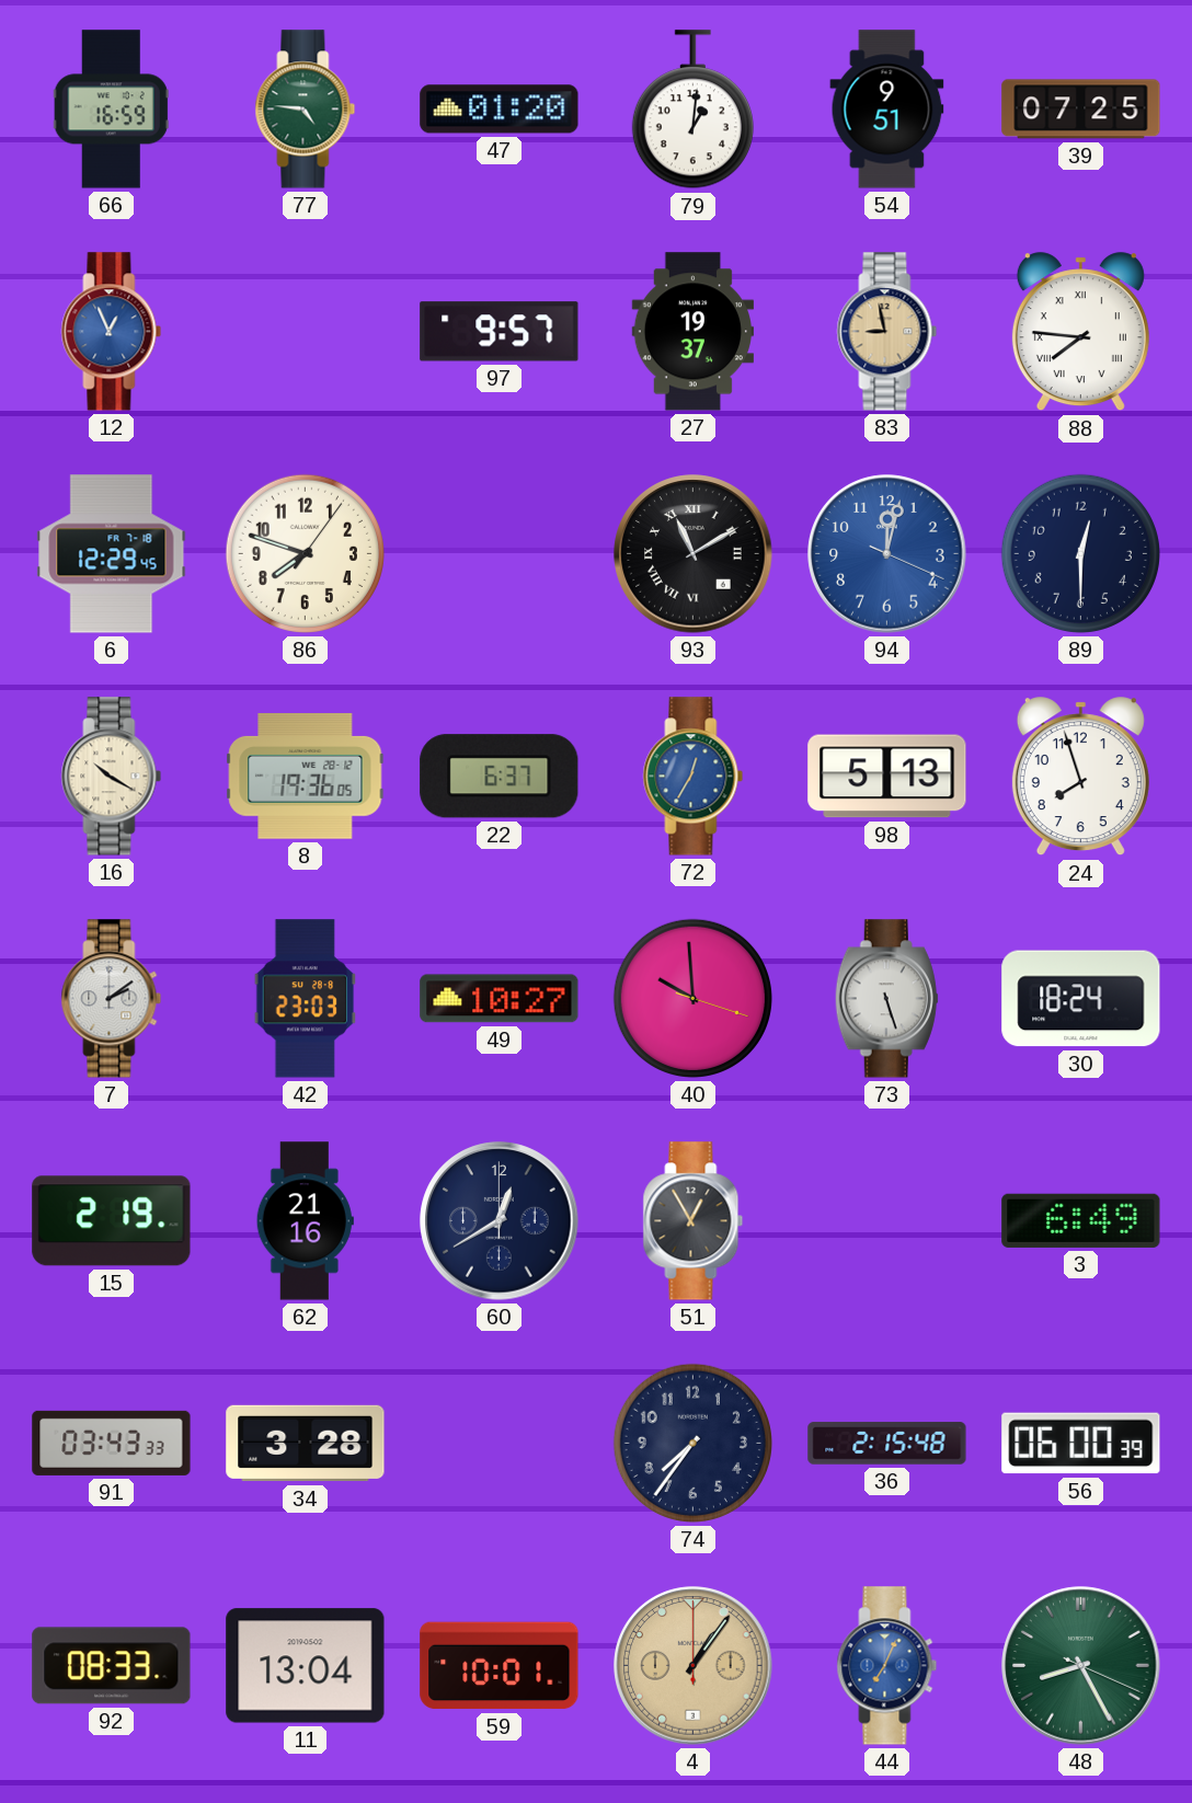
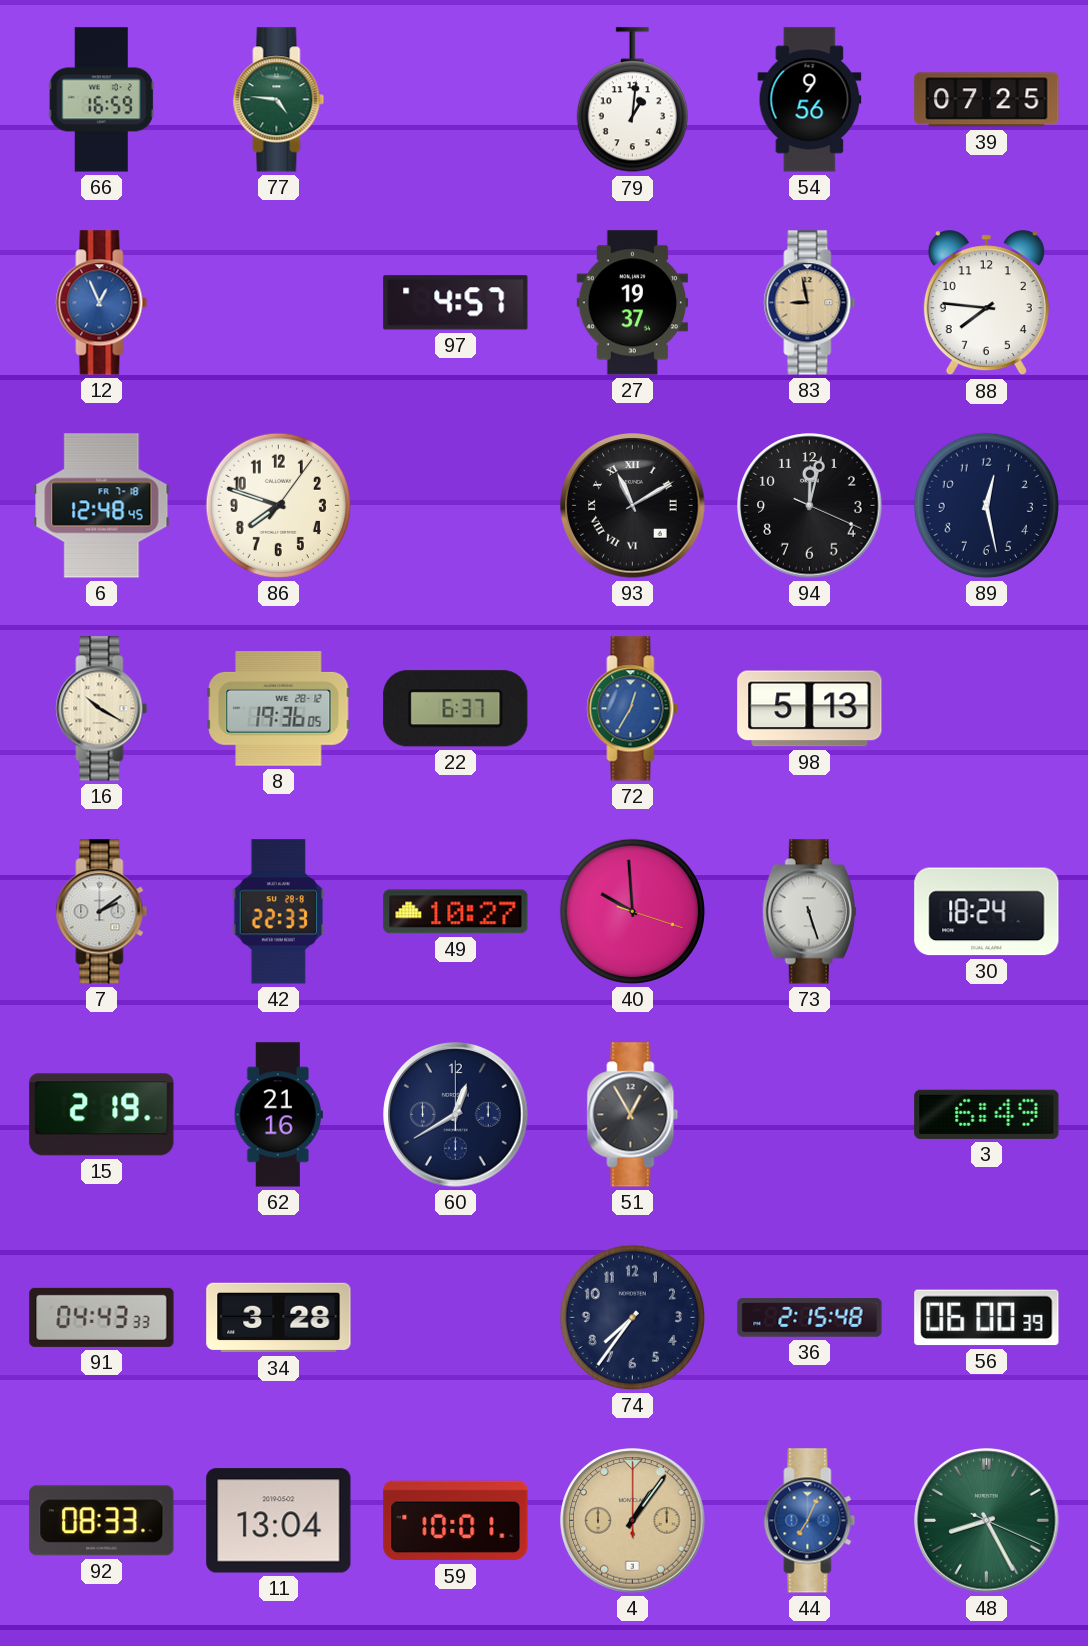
47: 01:20 -> none (500, 110)
54: 9:51 -> 9:56 (810, 100)
97: 9:57 -> 4:57 (456, 303)
88 numerals: Roman -> Arabic (986, 303)
6: 12:29 -> 12:48 (102, 506)
94 dial: blue -> black (810, 506)
89: 12:30 -> 12:28 (986, 505)
24: 7:57 -> none (1080, 777)
42: 23:03 -> 22:33 (278, 912)
91: 03:43 -> 04:43 (102, 1317)
